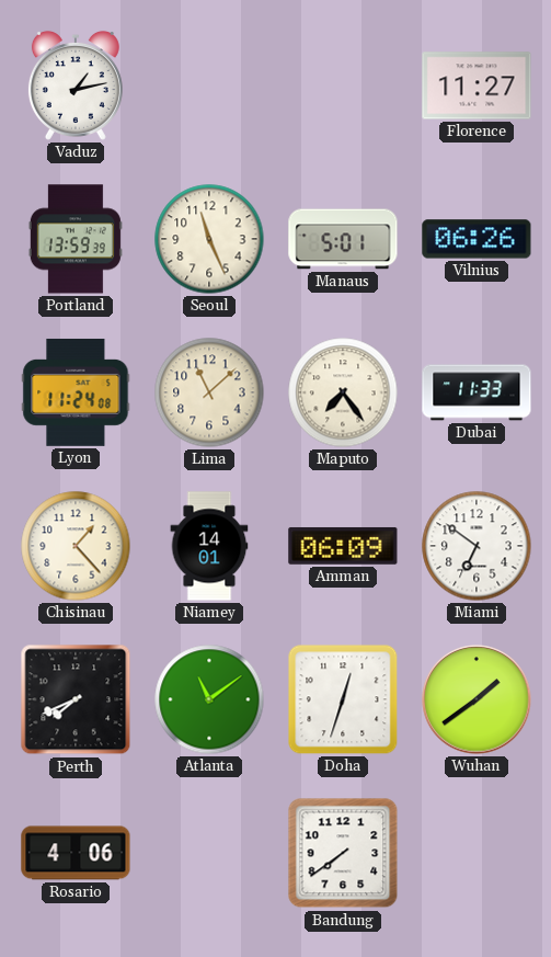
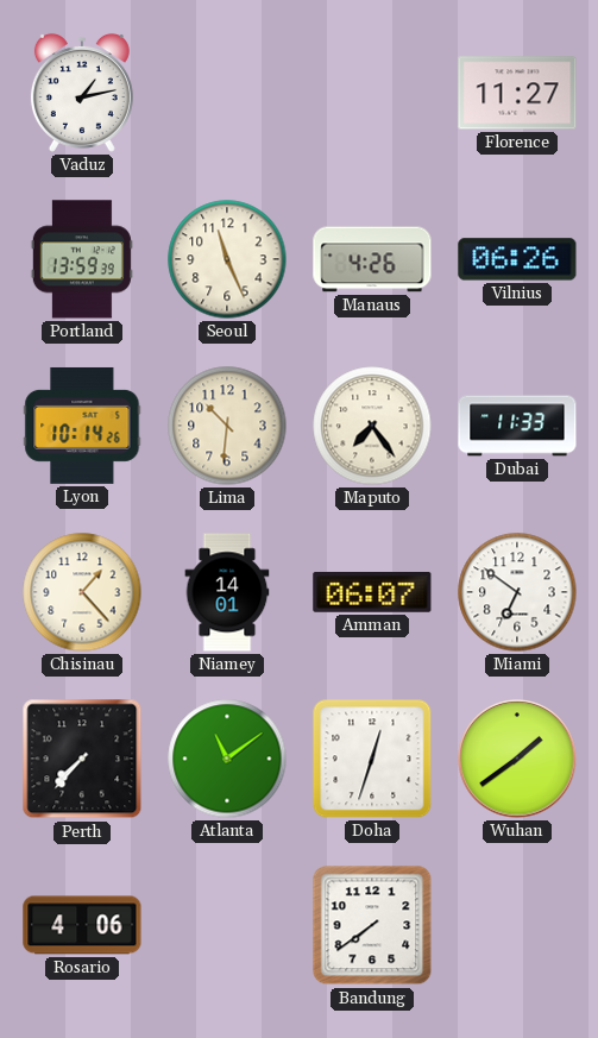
Manaus: 5:01 -> 4:26 (372, 259)
Lyon: 11:24 -> 10:14 (82, 426)
Lima: 11:08 -> 10:31 (227, 426)
Amman: 06:09 -> 06:07 (372, 592)
Perth: 7:41 -> 7:37 (82, 759)
